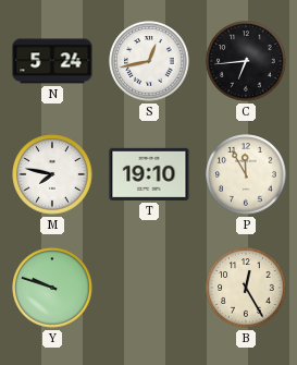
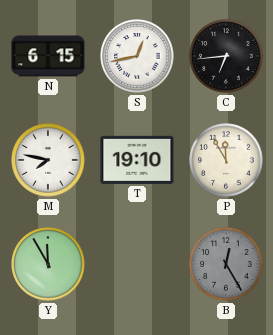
N: 5:24 -> 6:15 (48, 56)
Y: 9:48 -> 11:55 (48, 264)
B dial: cream -> grey (226, 264)
